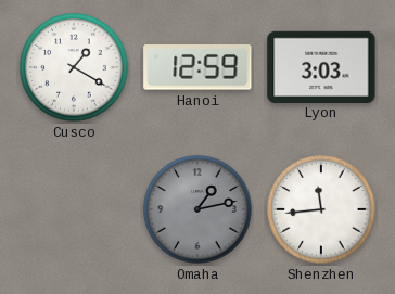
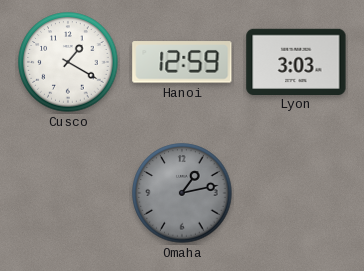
Shenzhen: 11:44 -> none (321, 209)
